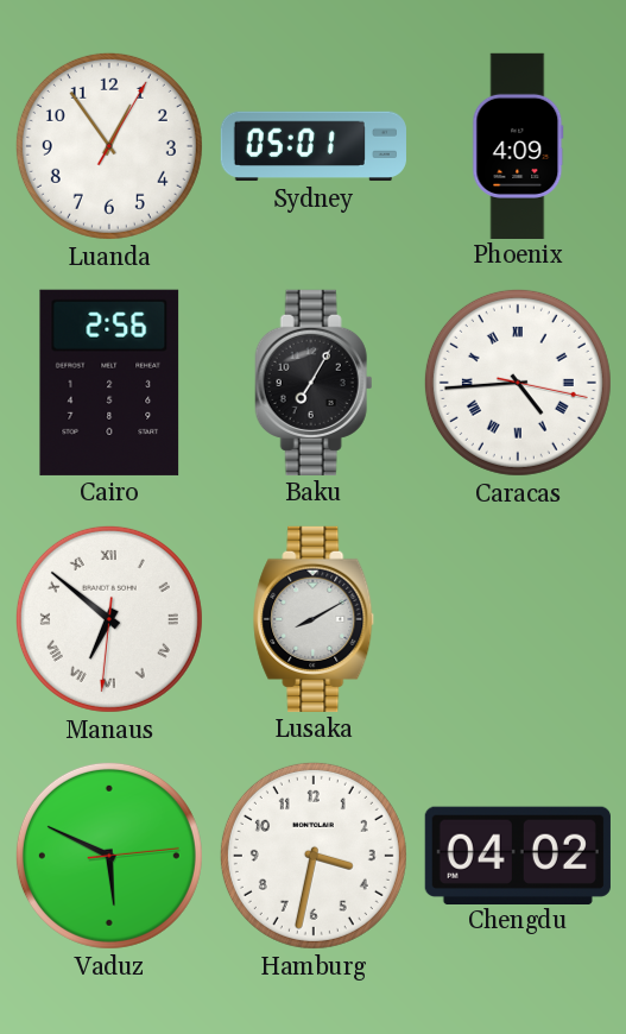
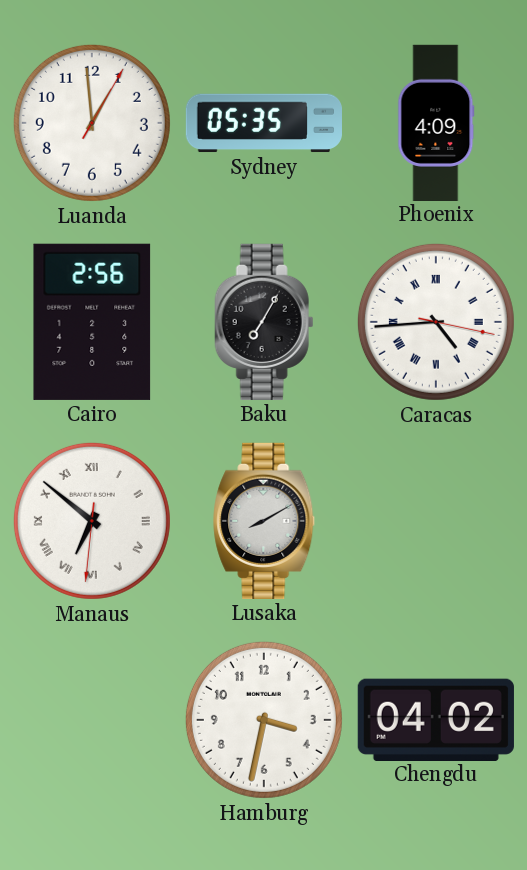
Luanda: 12:54 -> 12:59 (92, 123)
Sydney: 05:01 -> 05:35 (264, 123)
Vaduz: 5:49 -> none (109, 856)
